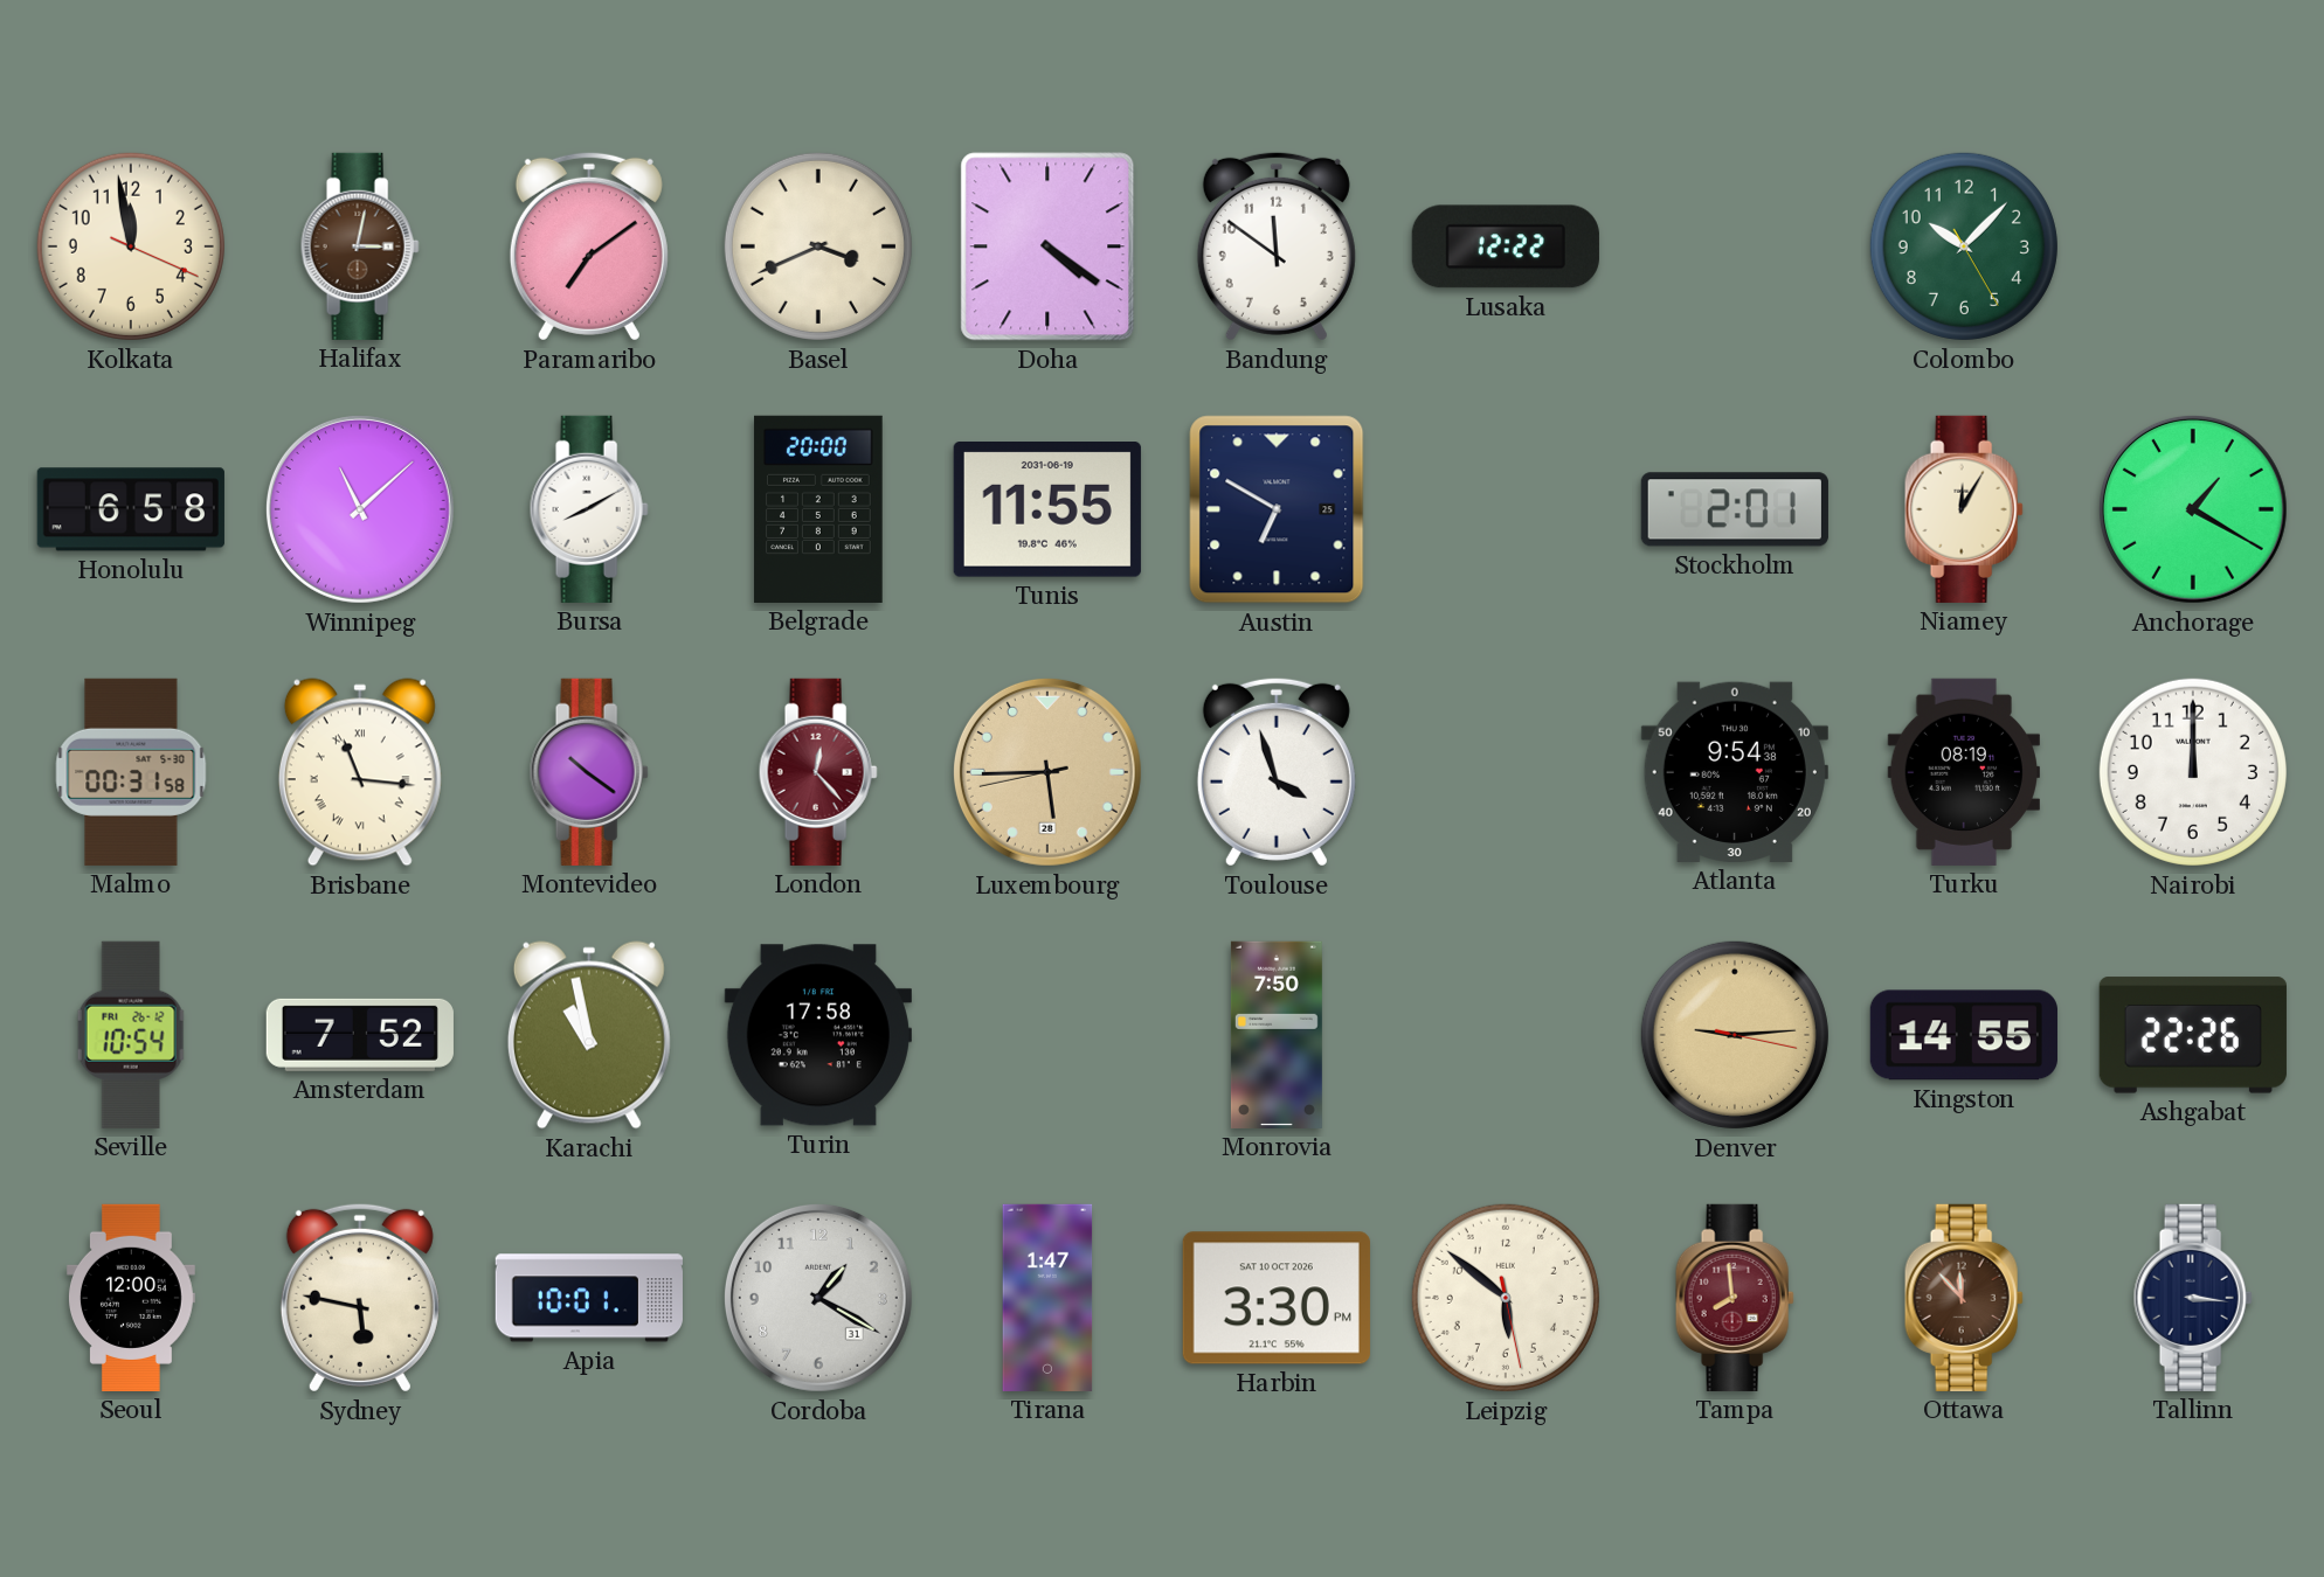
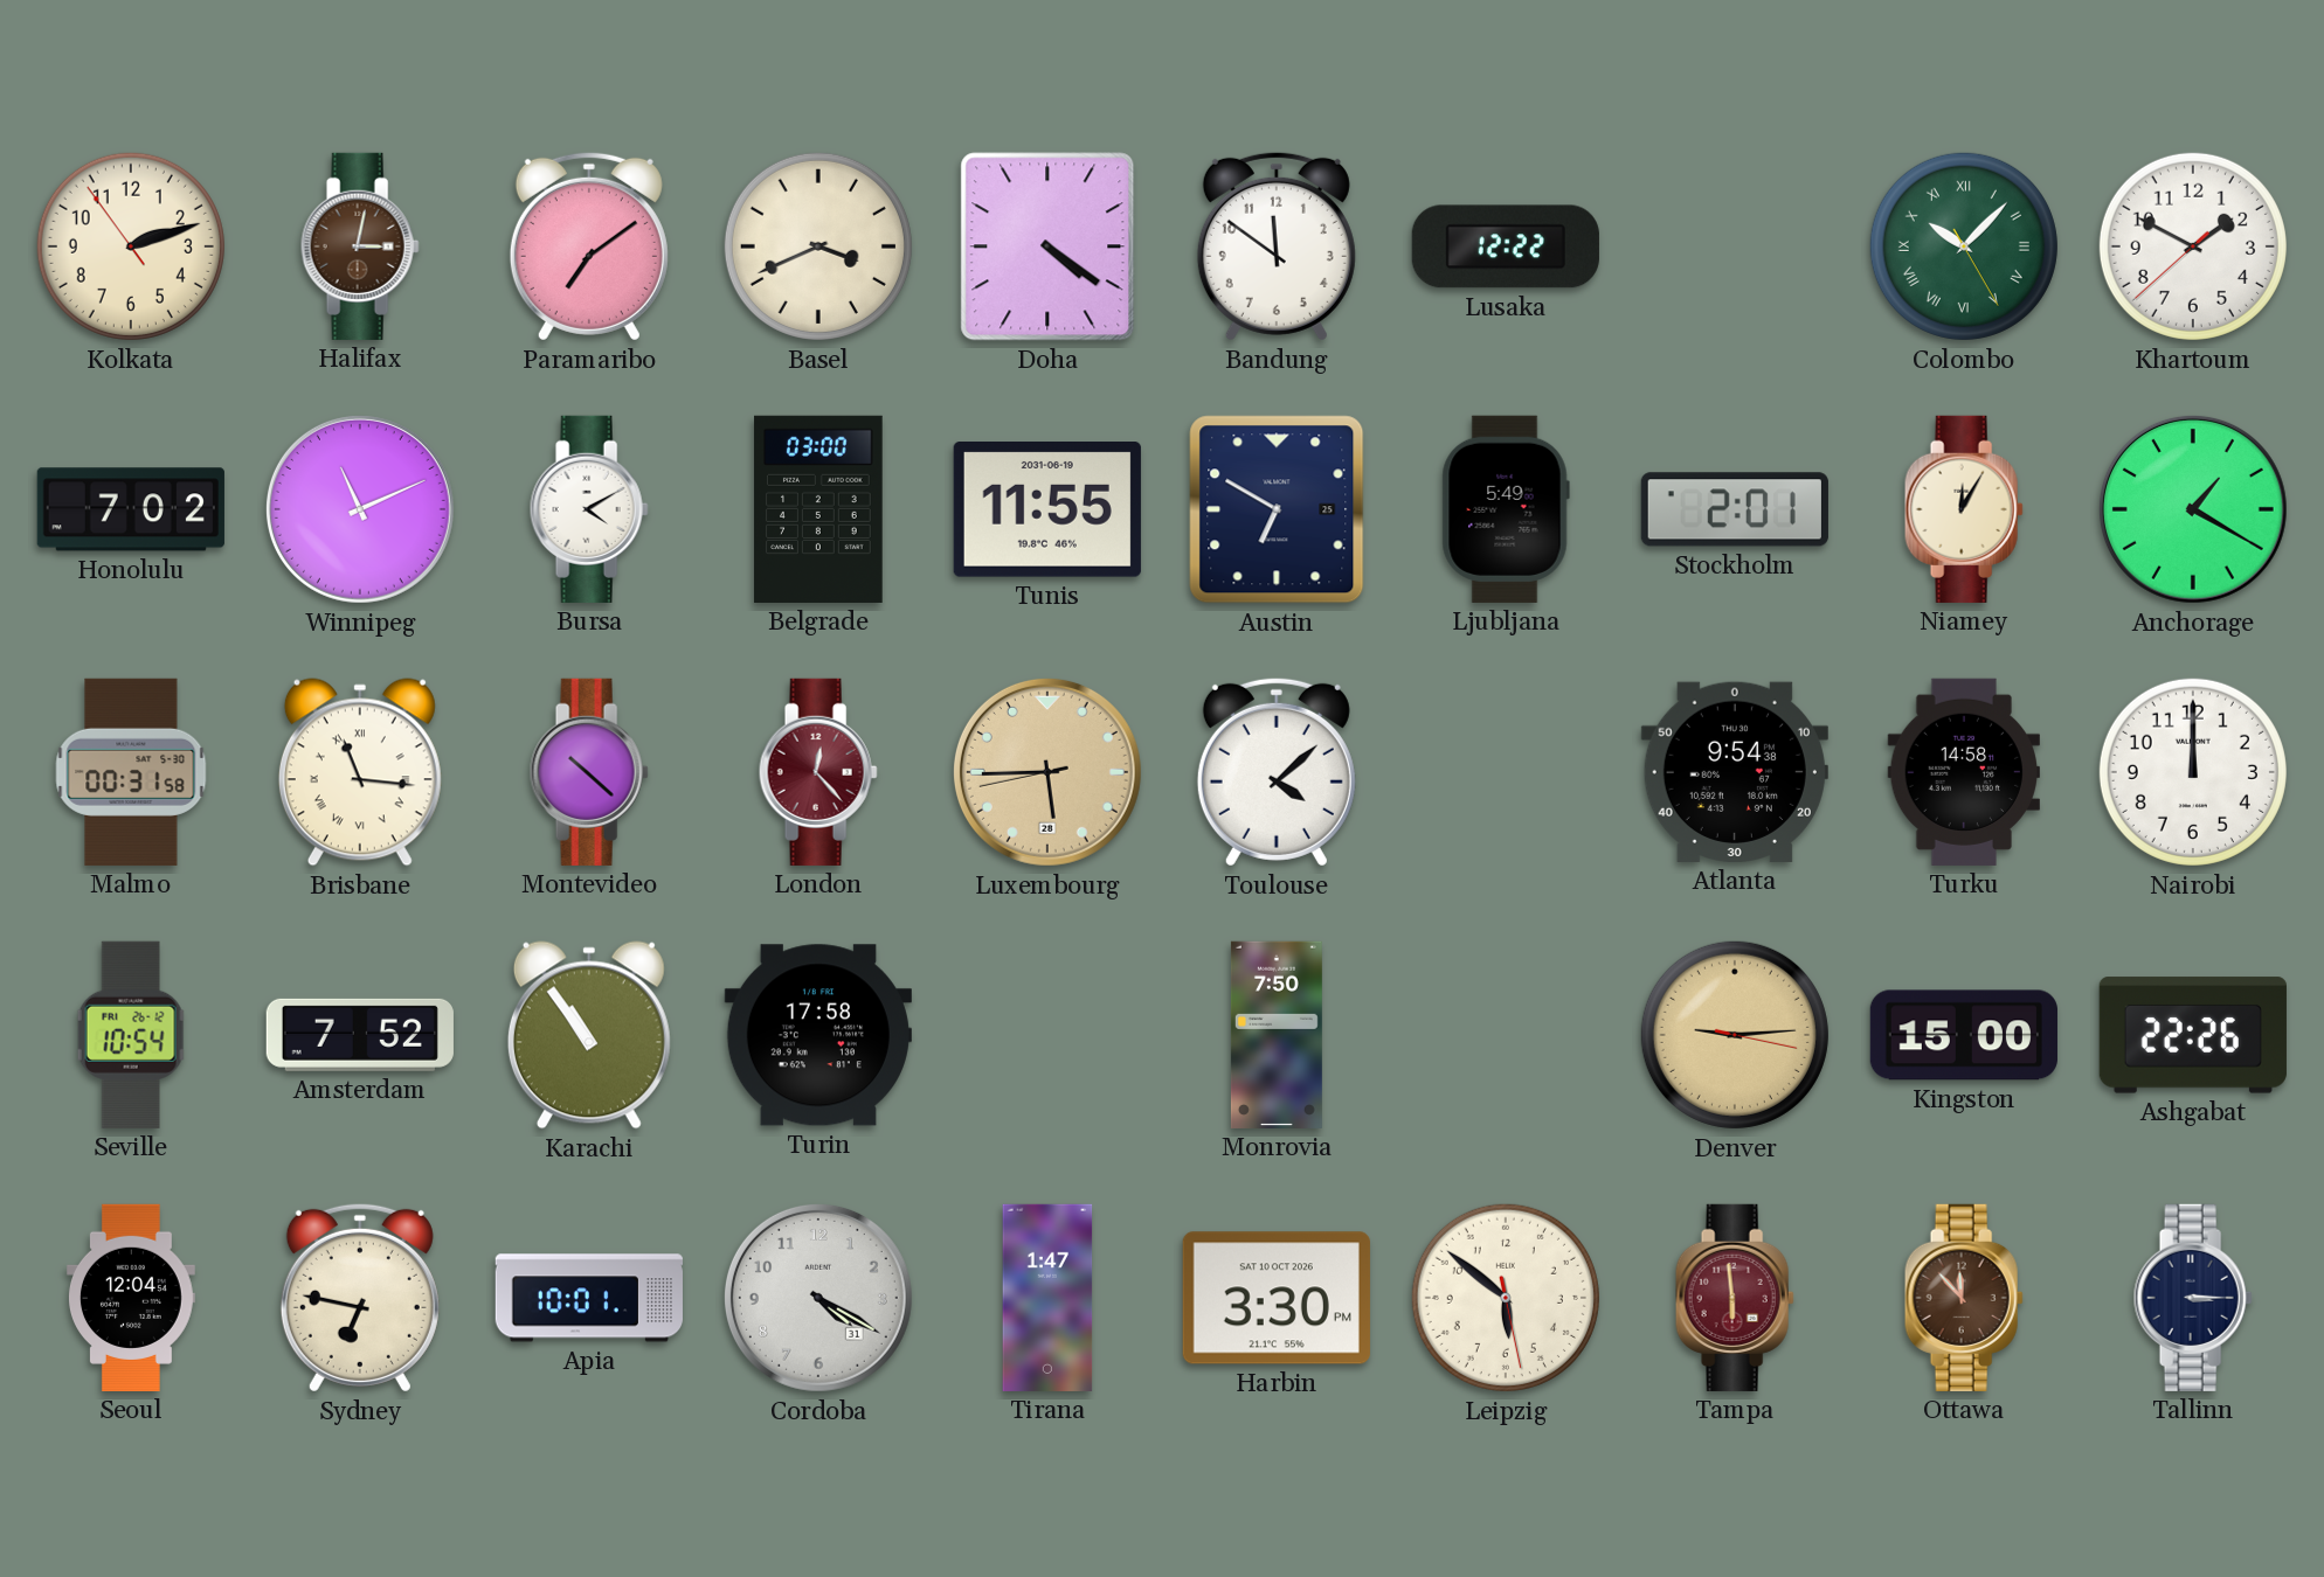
Kolkata: 11:58 -> 2:11 (131, 246)
Colombo numerals: Arabic -> Roman (1964, 246)
Khartoum: none -> 1:49 (2193, 246)
Honolulu: 6:58 -> 7:02 (131, 509)
Winnipeg: 11:08 -> 11:11 (360, 509)
Bursa: 8:10 -> 4:10 (589, 509)
Belgrade: 20:00 -> 03:00 (818, 509)
Ljubljana: none -> 5:49 (1506, 509)
Montevideo: 10:21 -> 10:22 (589, 772)
Toulouse: 3:57 -> 4:08 (1277, 772)
Turku: 08:19 -> 14:58 (1963, 772)
Karachi: 10:58 -> 10:54 (589, 1035)
Kingston: 14:55 -> 15:00 (1964, 1035)
Seoul: 12:00 -> 12:04 (131, 1298)
Sydney: 5:47 -> 6:47 (360, 1298)
Cordoba: 1:20 -> 4:20 (818, 1298)
Tampa: 7:59 -> 5:59 (1735, 1298)
Tallinn: 3:16 -> 3:15 (2193, 1298)
